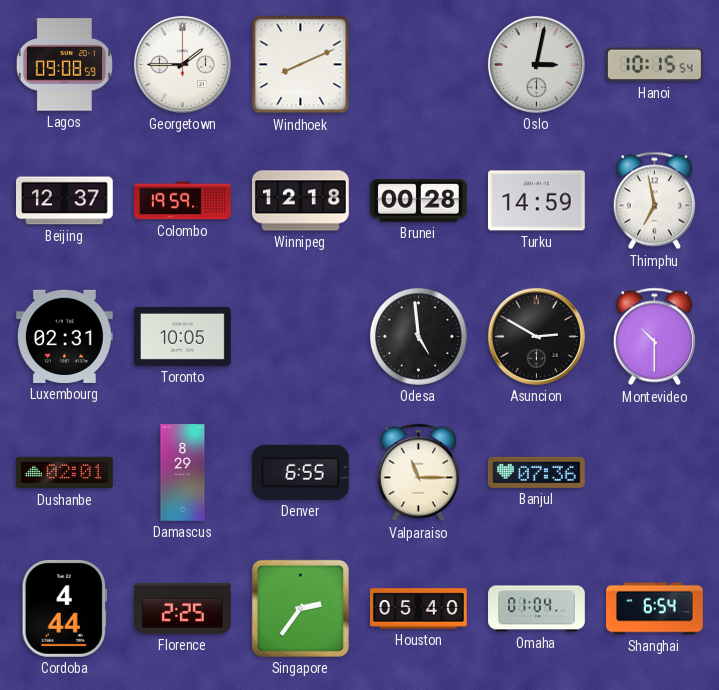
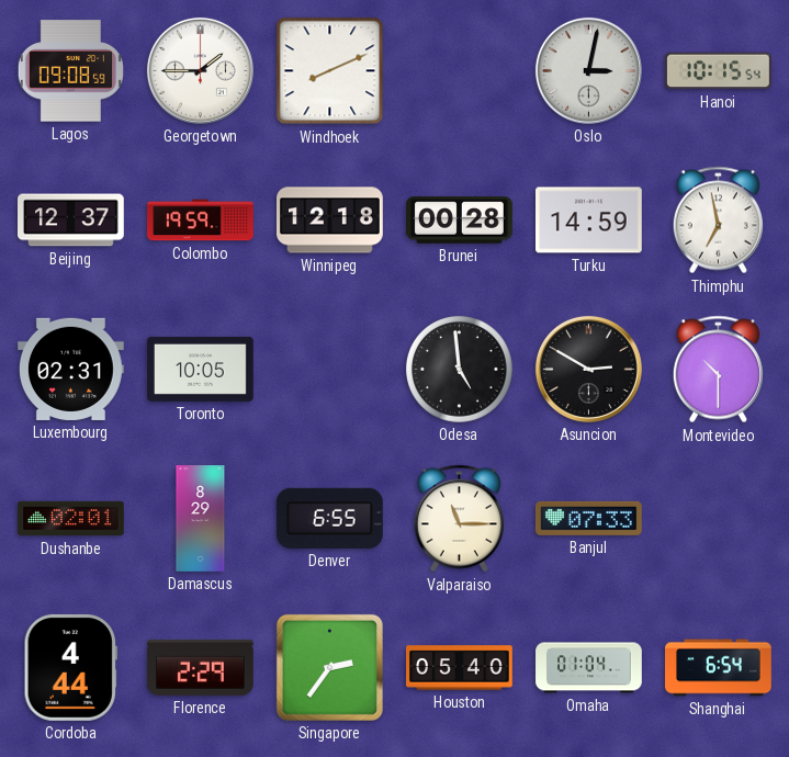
Banjul: 07:36 -> 07:33 (588, 518)
Florence: 2:25 -> 2:29 (201, 667)
